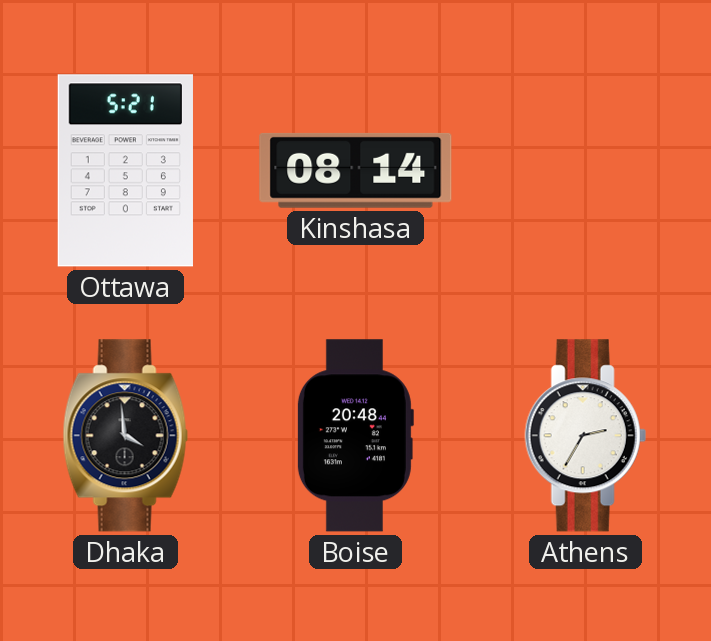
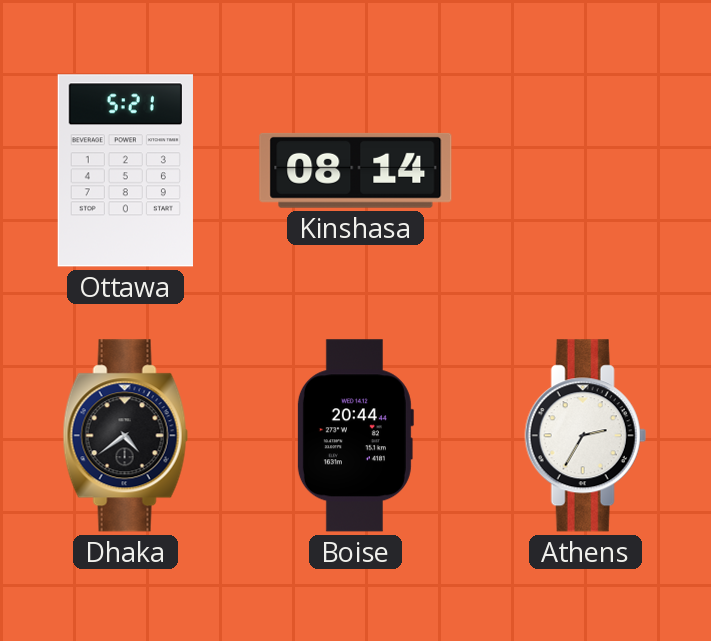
Dhaka: 3:59 -> 4:39 (125, 436)
Boise: 20:48 -> 20:44 (355, 436)
